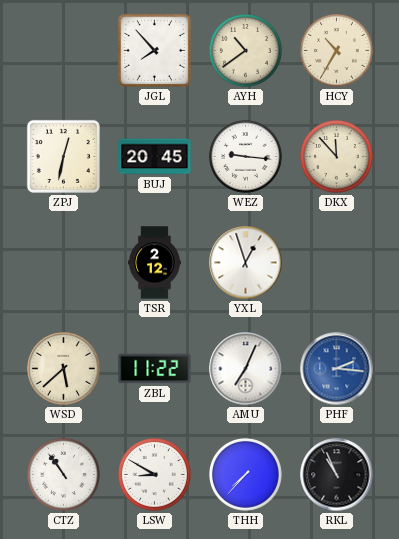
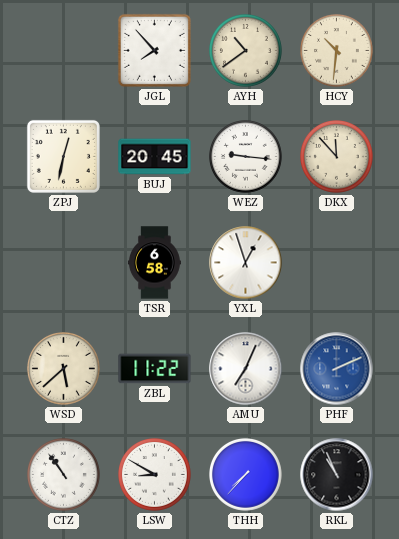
HCY: 10:35 -> 10:31 (337, 51)
TSR: 2:12 -> 6:58 (154, 263)
PHF: 2:16 -> 2:11 (337, 369)
